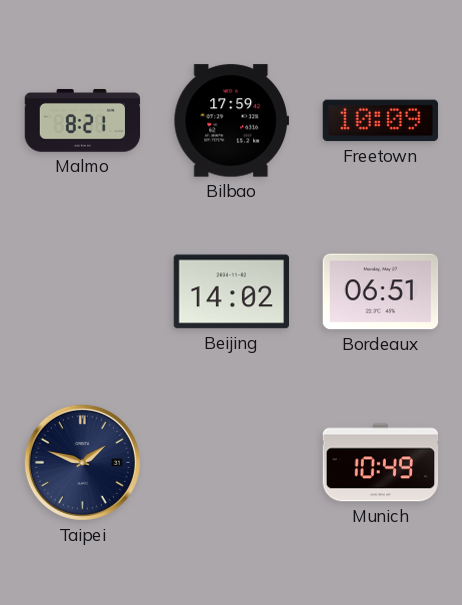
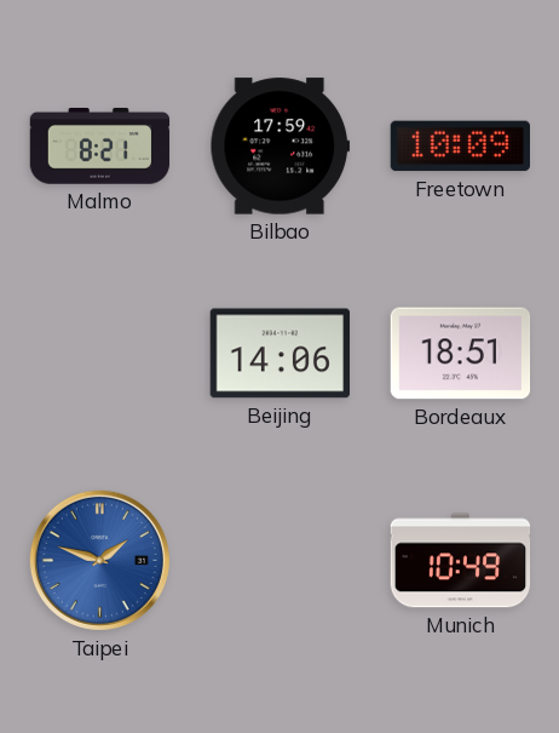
Beijing: 14:02 -> 14:06 (281, 354)
Bordeaux: 06:51 -> 18:51 (461, 354)
Taipei dial: navy -> blue (99, 560)
